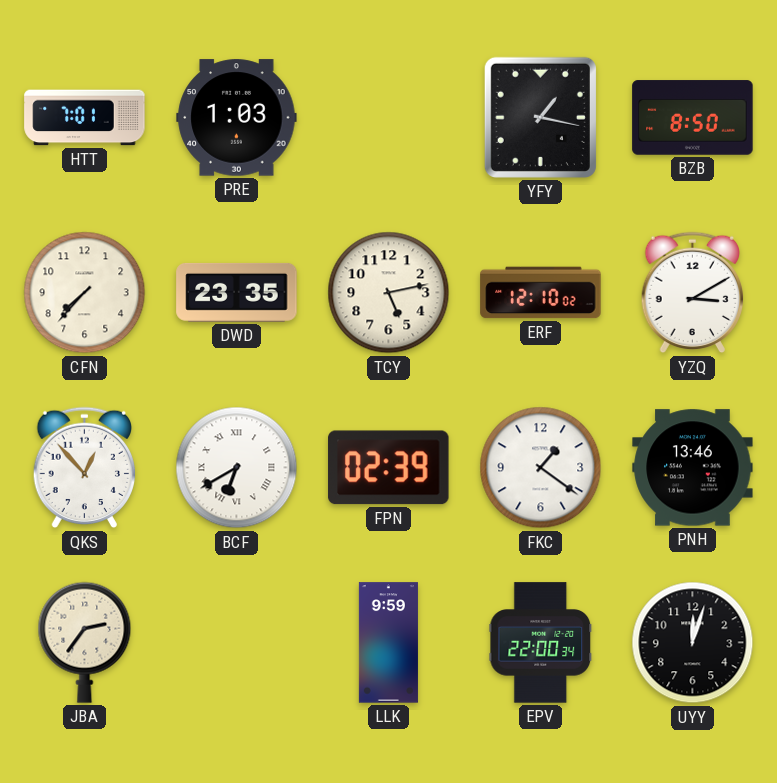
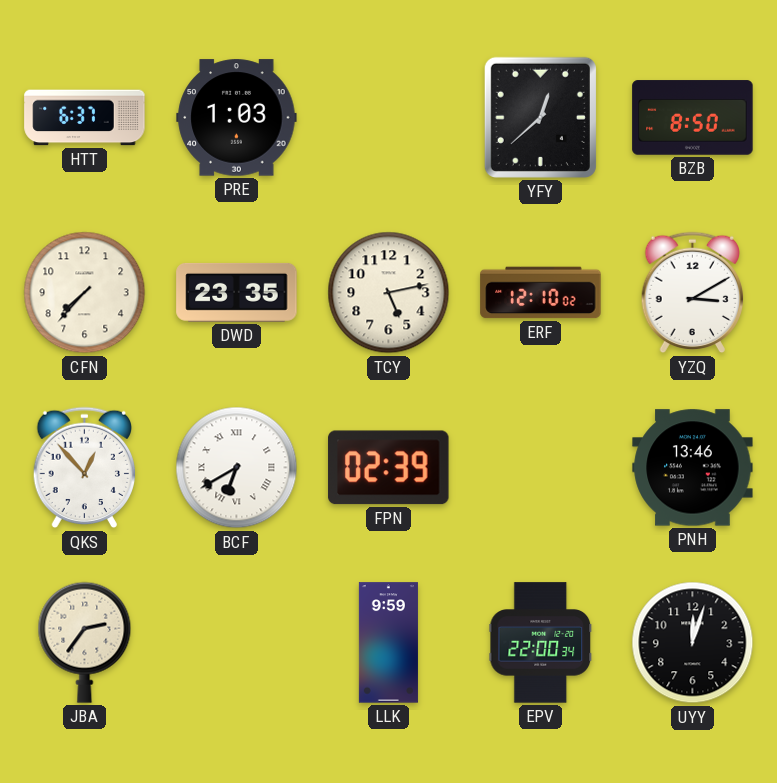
HTT: 7:01 -> 6:37 (85, 118)
YFY: 1:17 -> 12:38 (540, 117)
FKC: 1:21 -> none (541, 468)
